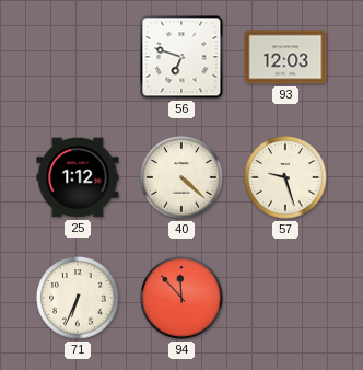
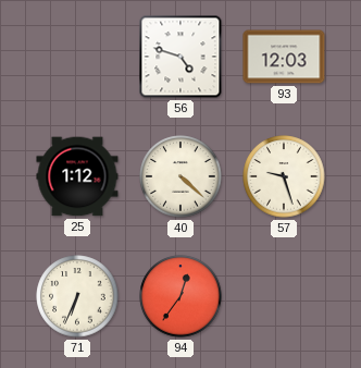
56: 6:48 -> 4:48 (180, 57)
94: 11:53 -> 12:36 (180, 296)
